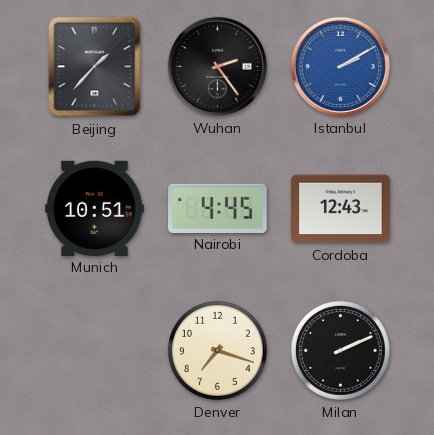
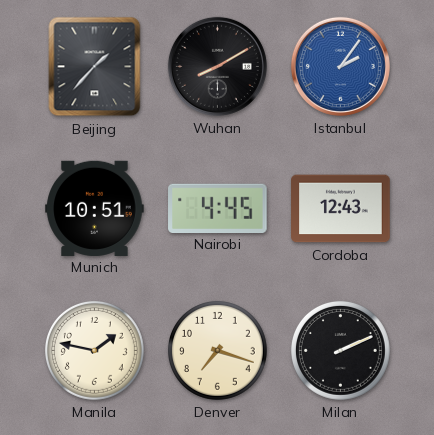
Wuhan: 2:24 -> 8:10 (217, 66)
Istanbul: 2:10 -> 2:06 (340, 66)
Manila: none -> 1:47 (94, 350)
